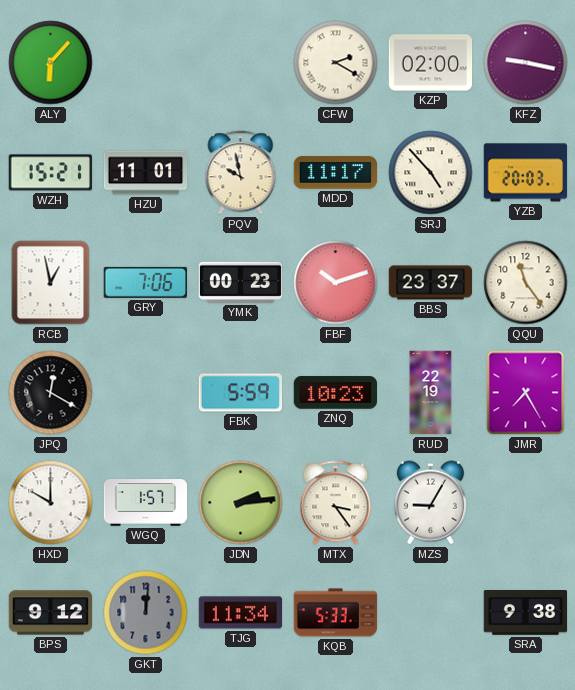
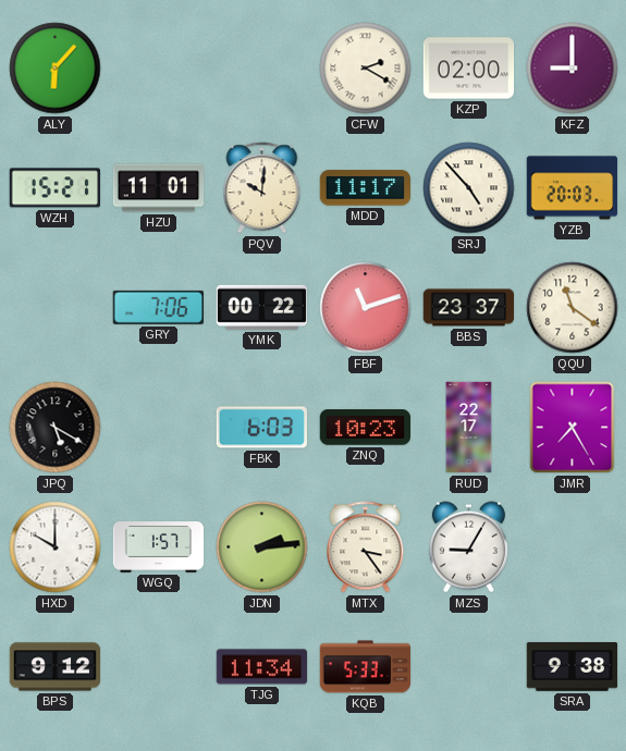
KFZ: 9:17 -> 9:00 (573, 69)
PQV: 9:58 -> 10:01 (262, 188)
RCB: 12:58 -> none (51, 283)
YMK: 00:23 -> 00:22 (262, 307)
FBF: 10:12 -> 11:12 (366, 308)
QQU: 11:24 -> 11:21 (573, 308)
JPQ: 12:20 -> 5:20 (56, 428)
FBK: 5:59 -> 6:03 (262, 428)
RUD: 22:19 -> 22:17 (469, 428)
GKT: 12:01 -> none (146, 613)
